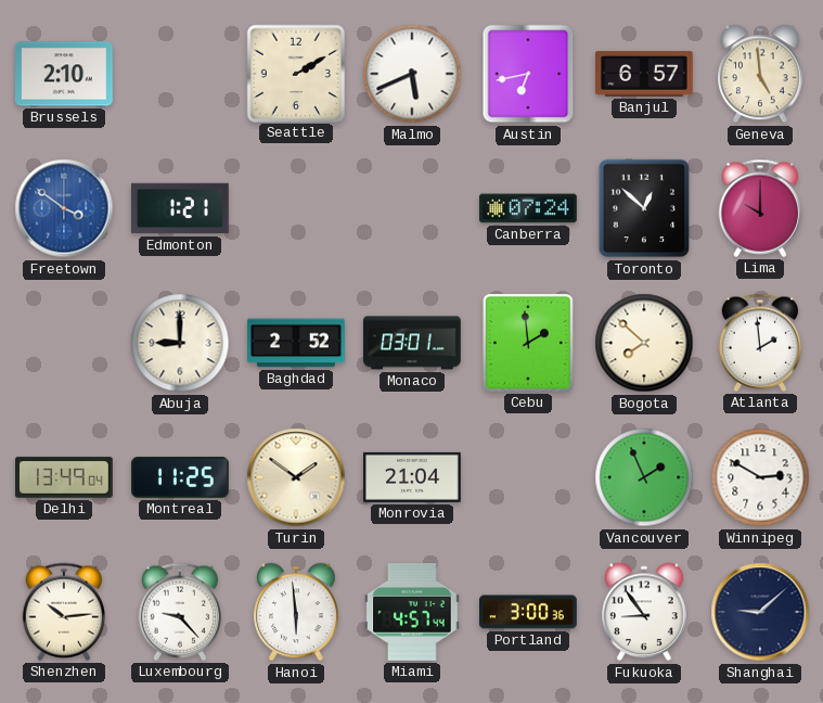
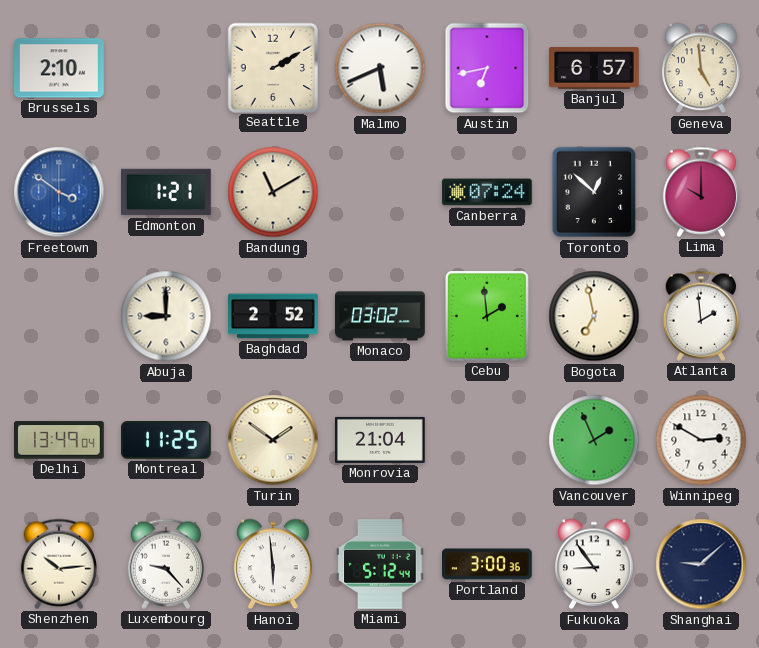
Bandung: none -> 11:10 (273, 192)
Monaco: 03:01 -> 03:02 (381, 316)
Bogota: 7:52 -> 6:58 (594, 316)
Miami: 4:57 -> 5:12 (380, 565)
